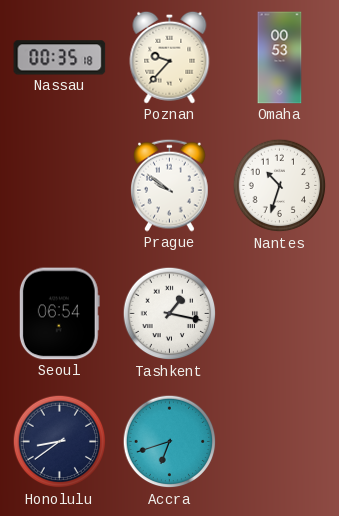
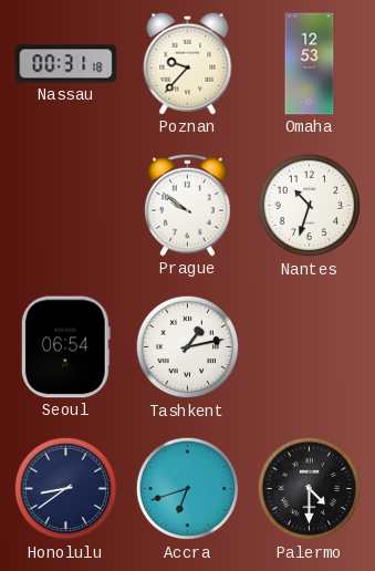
Nassau: 00:35 -> 00:31 (66, 64)
Omaha: 00:53 -> 12:53 (310, 64)
Tashkent: 1:17 -> 1:13 (188, 347)
Palermo: none -> 4:30 (310, 489)
